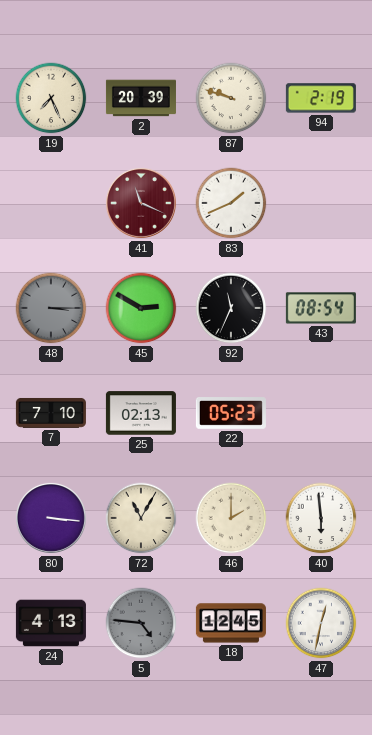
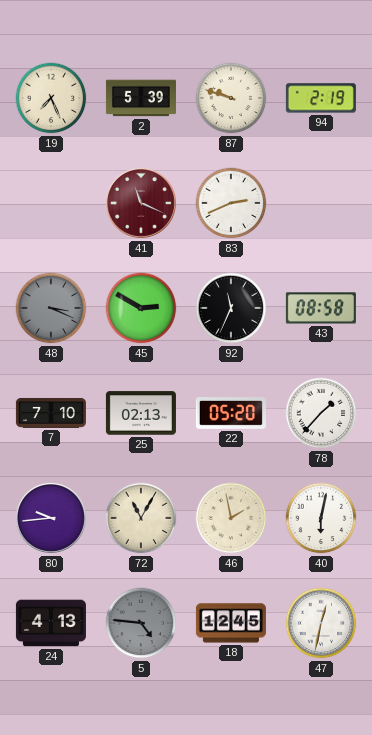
2: 20:39 -> 5:39 (141, 98)
83: 1:41 -> 2:41 (231, 203)
48: 3:15 -> 3:19 (51, 308)
43: 08:54 -> 08:58 (321, 308)
22: 05:23 -> 05:20 (231, 414)
78: none -> 1:37 (321, 413)
80: 3:16 -> 9:44 (51, 518)
46: 2:00 -> 1:58 (231, 518)
40: 5:59 -> 6:02 (321, 518)
